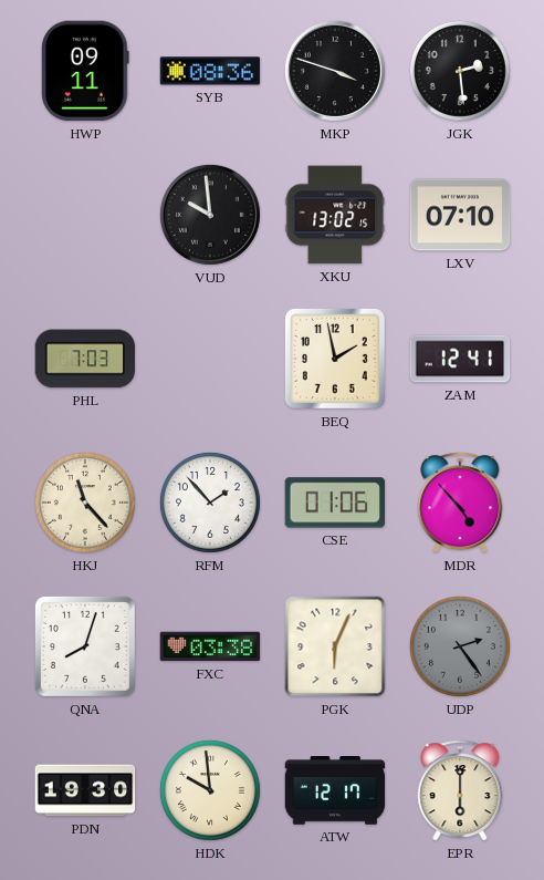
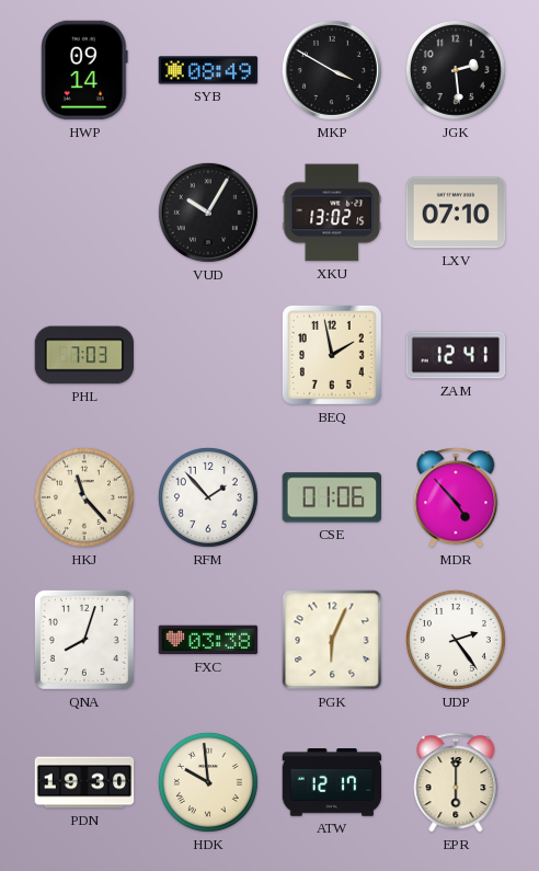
HWP: 09:11 -> 09:14 (84, 70)
SYB: 08:36 -> 08:49 (208, 70)
MKP: 3:48 -> 3:50 (332, 70)
VUD: 9:59 -> 10:05 (208, 213)
UDP dial: grey -> white (456, 640)
